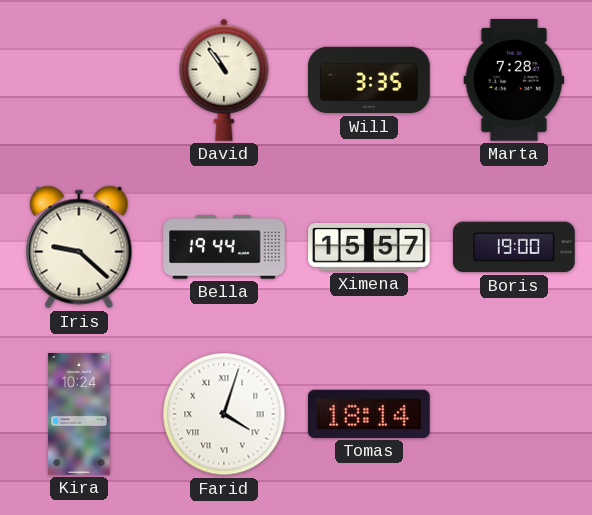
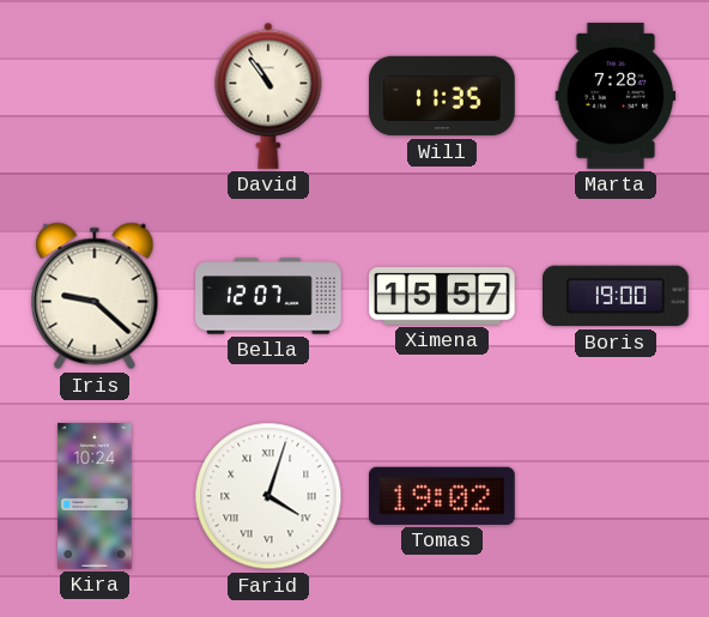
Will: 3:35 -> 11:35 (442, 96)
Bella: 19:44 -> 12:07 (268, 296)
Tomas: 18:14 -> 19:02 (443, 496)
